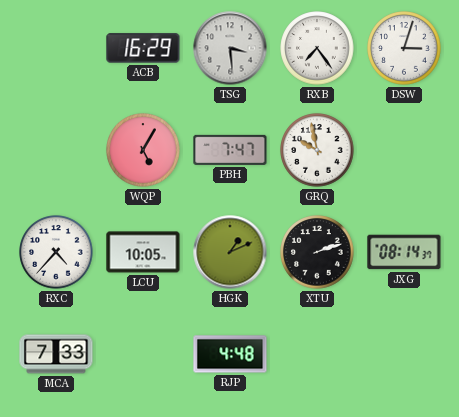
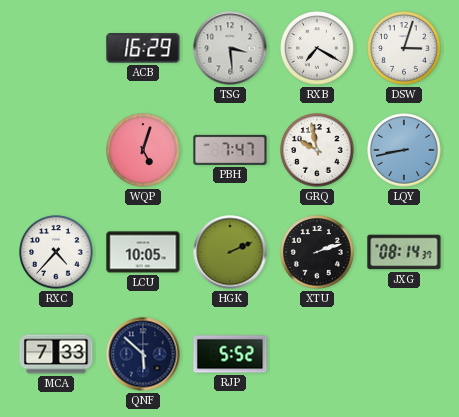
RXB: 7:24 -> 7:20 (317, 48)
WQP: 5:05 -> 5:03 (143, 150)
LQY: none -> 8:43 (404, 150)
HGK: 1:11 -> 2:11 (230, 252)
QNF: none -> 5:52 (143, 354)
RJP: 4:48 -> 5:52 (230, 354)
